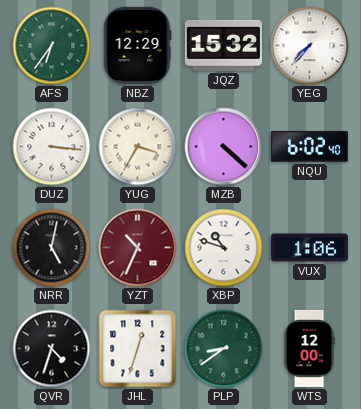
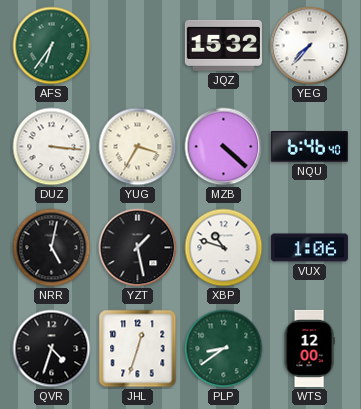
NBZ: 12:29 -> none (138, 45)
NQU: 6:02 -> 6:46 (309, 147)
YZT: 10:34 -> 1:28 (138, 248)
YZT dial: burgundy -> black (138, 248)
